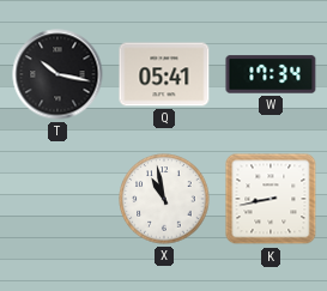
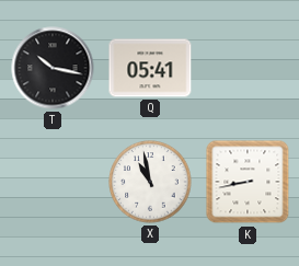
W: 17:34 -> none (271, 74)
